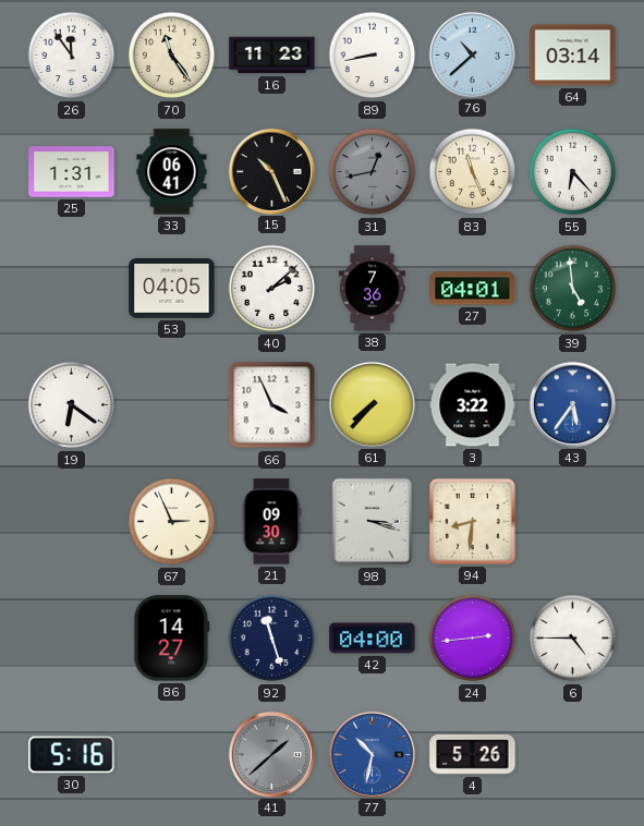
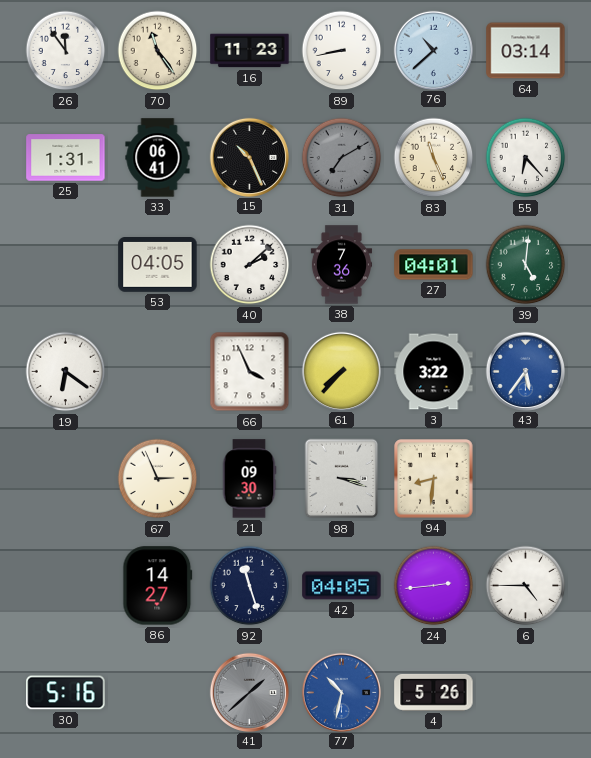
31: 12:43 -> 7:10 (342, 158)
39: 4:59 -> 5:01 (526, 265)
42: 04:00 -> 04:05 (342, 586)
